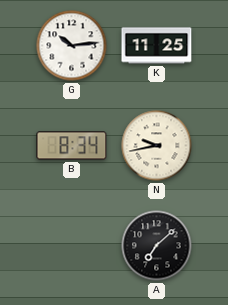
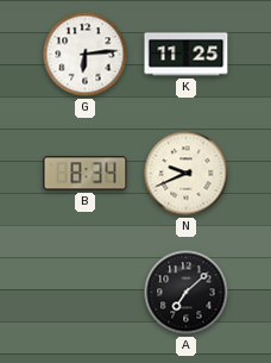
G: 10:14 -> 6:14 (86, 55)
N: 9:43 -> 9:41 (187, 174)
